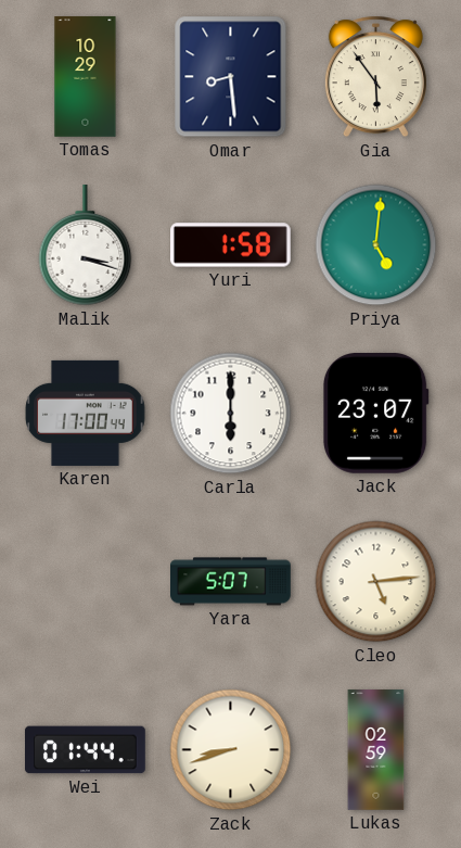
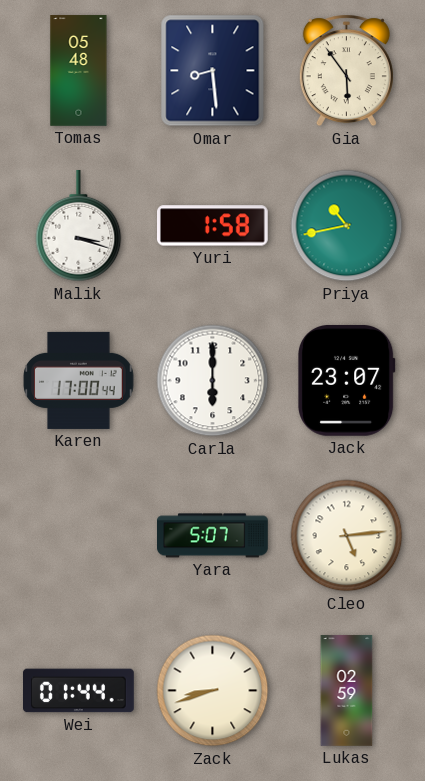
Tomas: 10:29 -> 05:48 (79, 71)
Priya: 5:01 -> 10:43 (347, 226)
